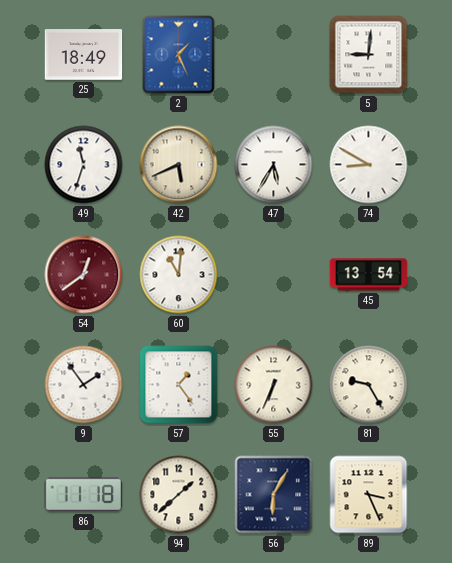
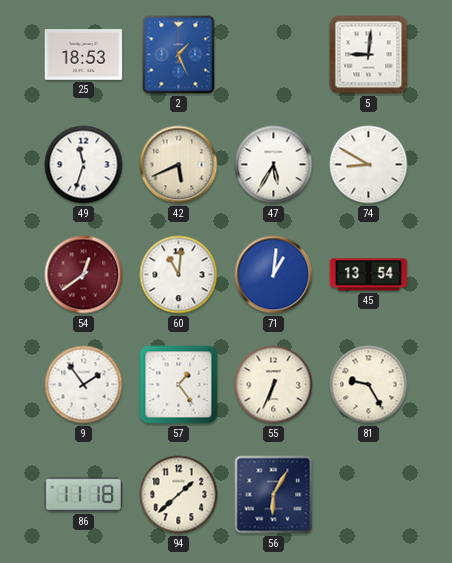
25: 18:49 -> 18:53 (84, 55)
71: none -> 1:01 (274, 275)
89: 3:26 -> none (369, 495)
